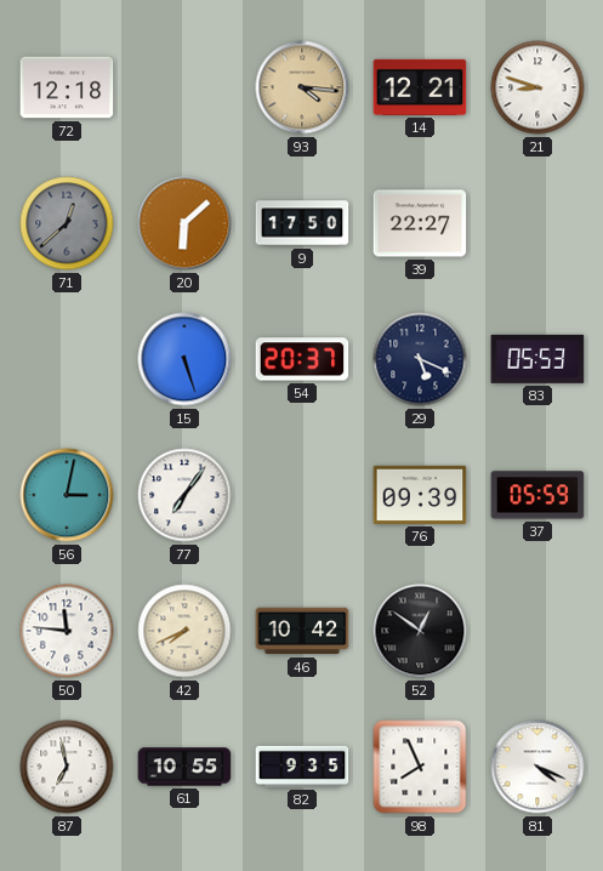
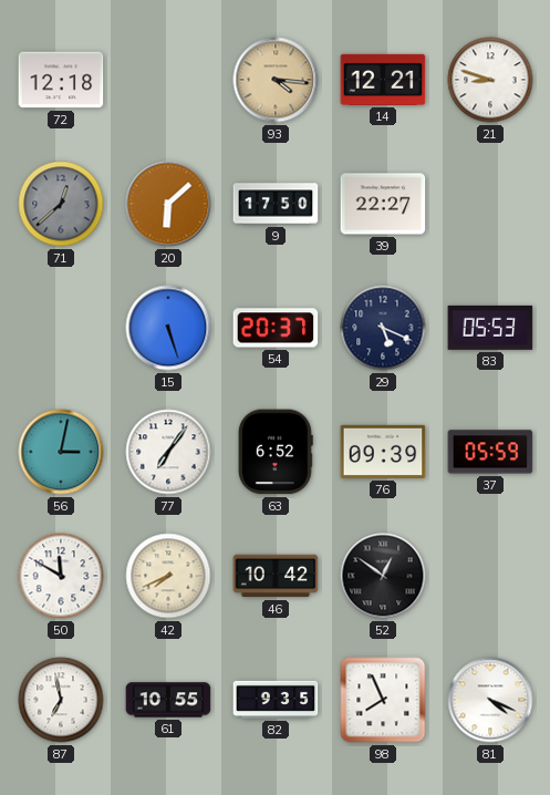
63: none -> 6:52 (276, 452)
50: 11:46 -> 11:50 (61, 576)
